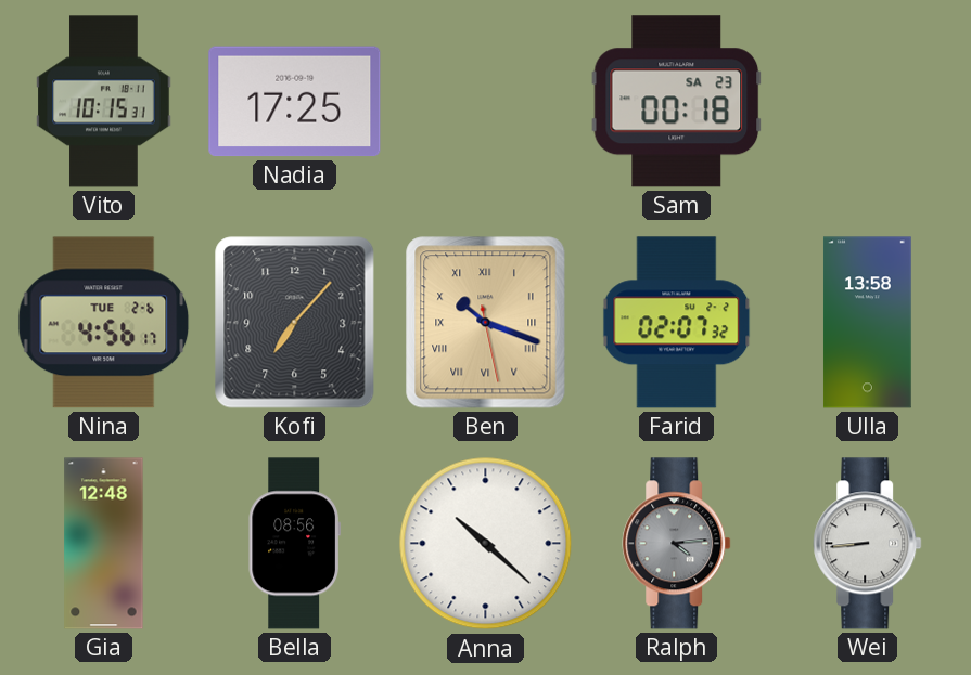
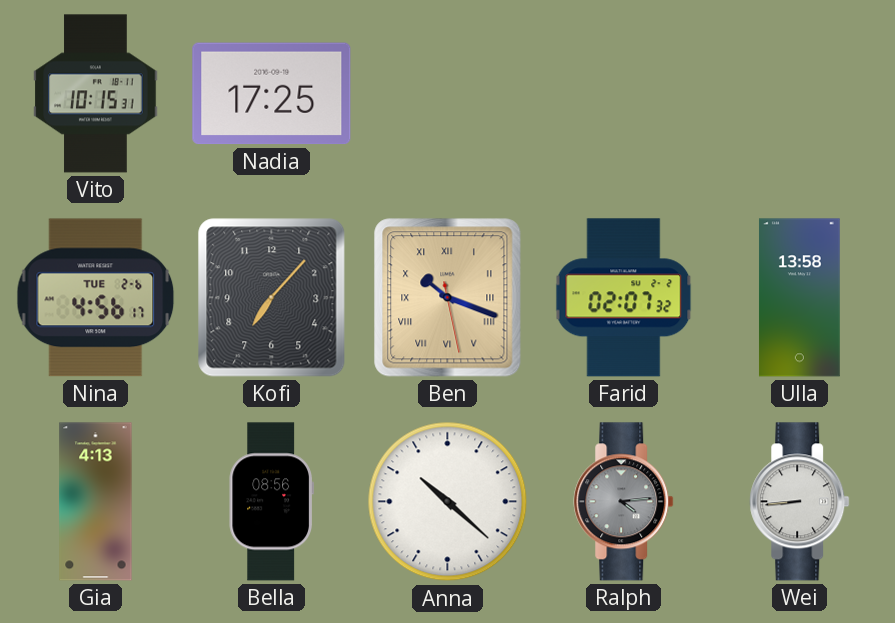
Sam: 00:18 -> none (677, 102)
Gia: 12:48 -> 4:13 (96, 502)
